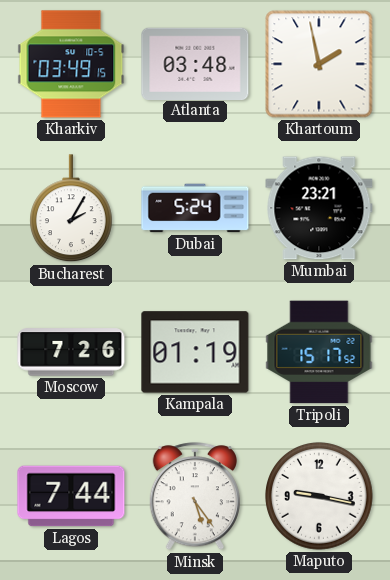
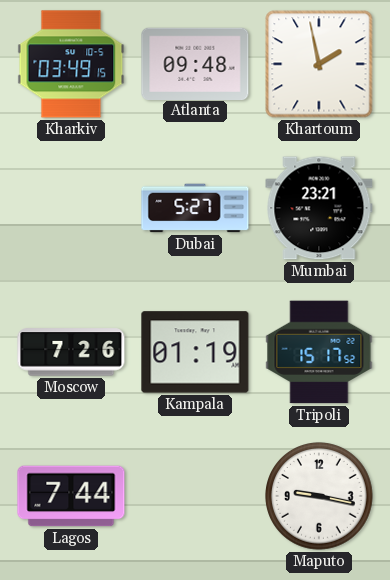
Atlanta: 03:48 -> 09:48 (195, 63)
Bucharest: 2:05 -> none (72, 209)
Dubai: 5:24 -> 5:27 (195, 208)
Minsk: 5:24 -> none (195, 497)
